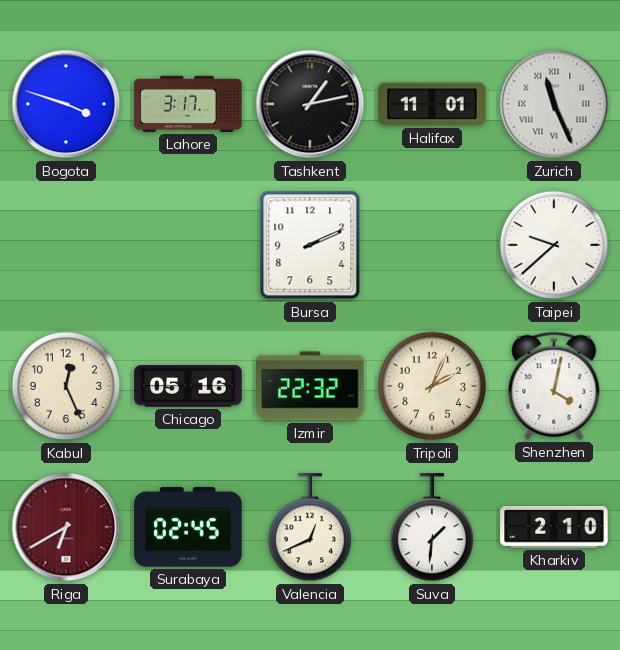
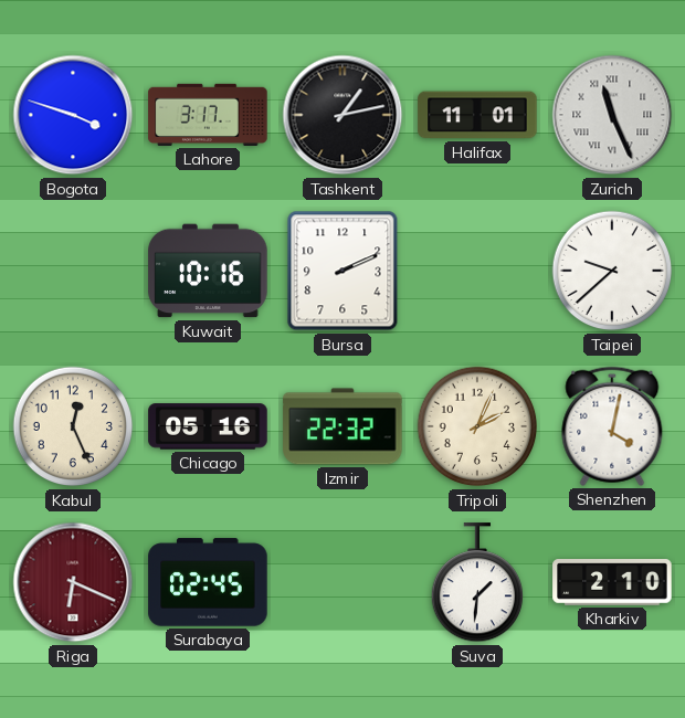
Kuwait: none -> 10:16 (208, 271)
Riga: 6:40 -> 6:19 (73, 582)
Valencia: 12:41 -> none (309, 528)
